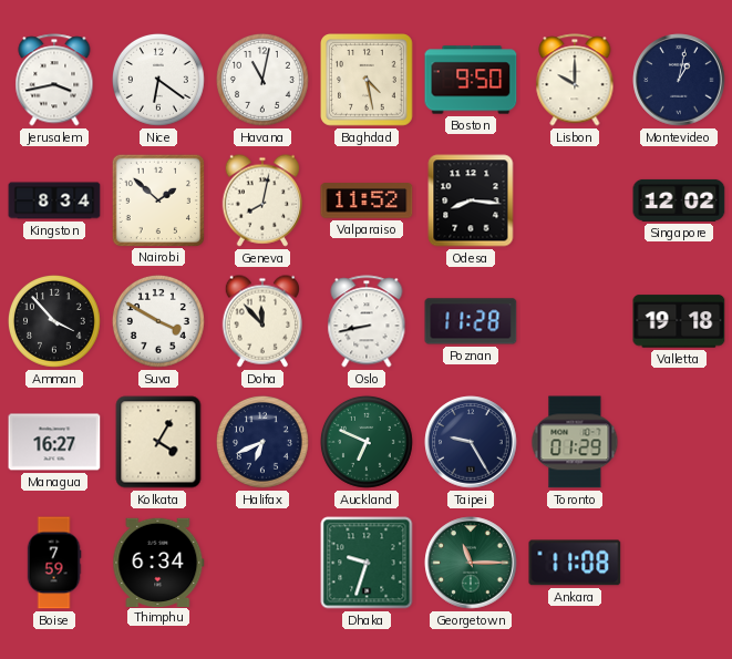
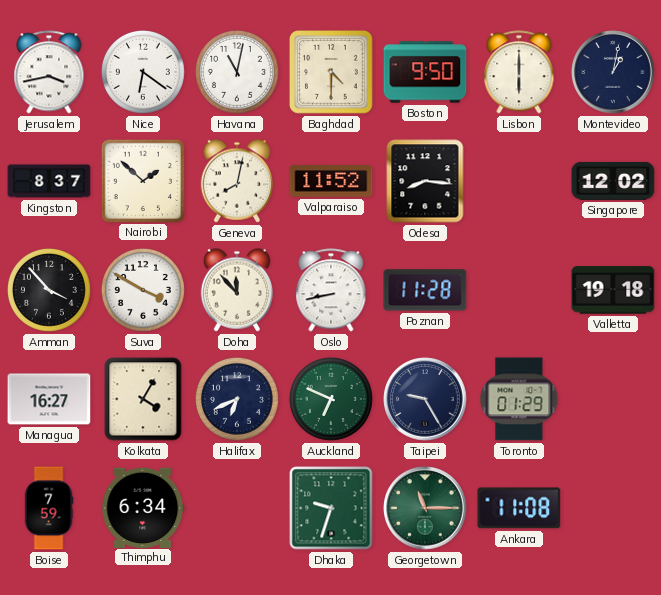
Baghdad: 4:28 -> 4:30 (332, 73)
Lisbon: 10:00 -> 6:00 (519, 72)
Kingston: 8:34 -> 8:37 (49, 181)
